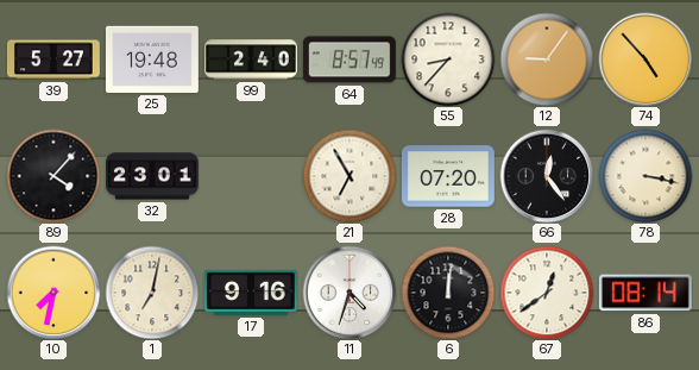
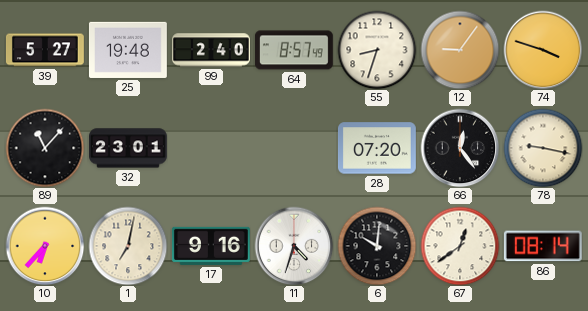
55: 8:37 -> 8:33 (377, 50)
74: 4:53 -> 3:48 (543, 50)
89: 4:07 -> 11:07 (45, 148)
21: 6:55 -> none (349, 176)
78: 3:17 -> 9:17 (543, 148)
10: 7:32 -> 6:37 (45, 246)
6: 12:01 -> 10:01 (377, 246)
